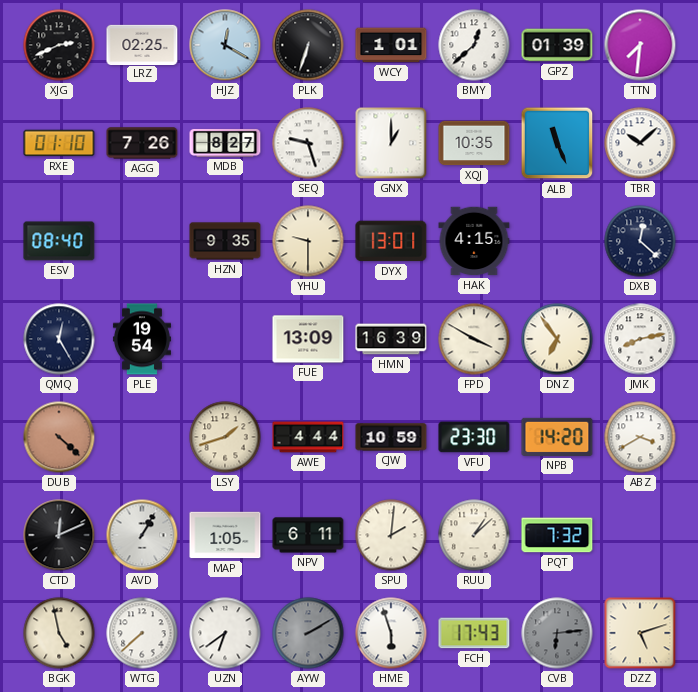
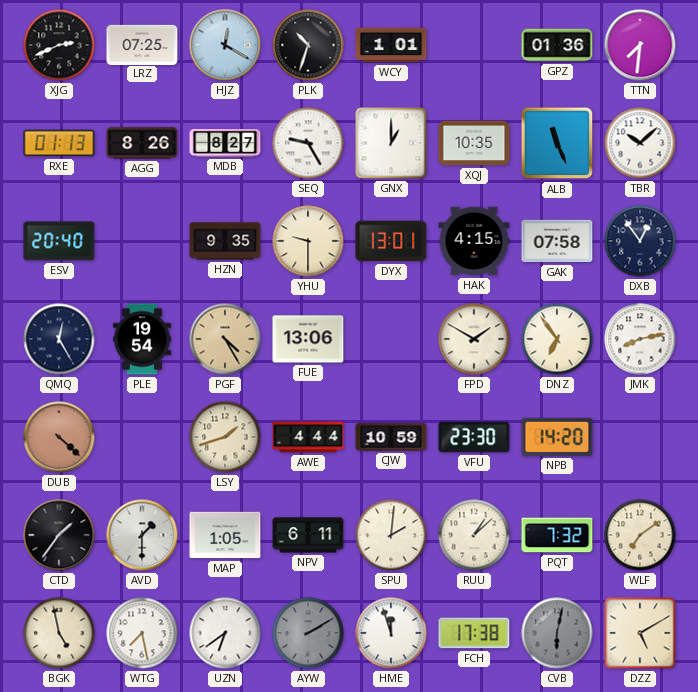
LRZ: 02:25 -> 07:25 (142, 44)
PLK: 6:33 -> 10:33 (308, 45)
BMY: 12:38 -> none (474, 45)
GPZ: 01:39 -> 01:36 (557, 45)
RXE: 01:10 -> 01:13 (59, 143)
AGG: 7:26 -> 8:26 (142, 143)
SEQ: 9:27 -> 9:25 (308, 143)
ESV: 08:40 -> 20:40 (59, 241)
GAK: none -> 07:58 (557, 241)
DXB: 12:22 -> 12:54 (640, 241)
PGF: none -> 4:25 (225, 339)
FUE: 13:09 -> 13:06 (308, 339)
HMN: 16:39 -> none (391, 339)
FPD: 3:50 -> 1:50 (474, 339)
ABZ: 3:40 -> none (640, 437)
CTD: 12:11 -> 1:36 (59, 535)
AVD: 1:05 -> 1:30 (142, 535)
WLF: none -> 7:09 (640, 535)
WTG: 7:38 -> 7:28 (142, 633)
HME: 5:57 -> 11:57 (391, 633)
FCH: 17:43 -> 17:38 (474, 633)
CVB: 6:14 -> 6:02 (557, 633)
DZZ: 5:12 -> 5:10 (640, 633)
